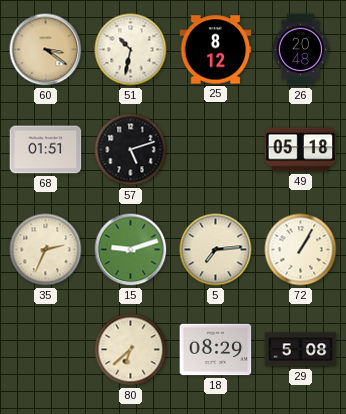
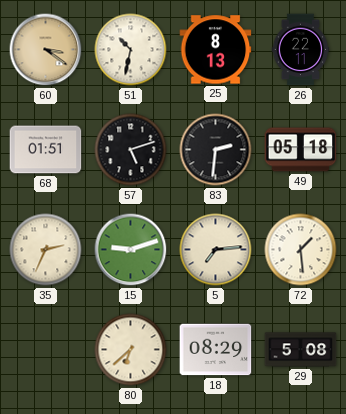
25: 8:12 -> 8:13 (216, 50)
26: 20:48 -> 22:11 (301, 50)
83: none -> 2:31 (216, 150)
72: 1:05 -> 1:29 (301, 250)
